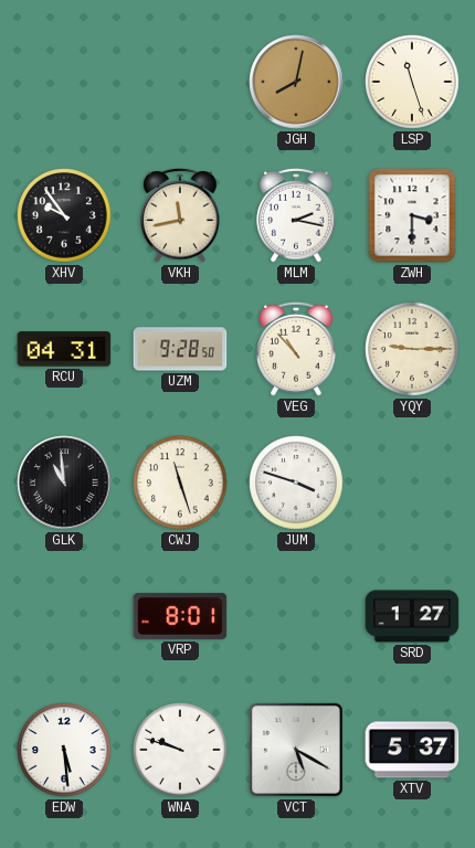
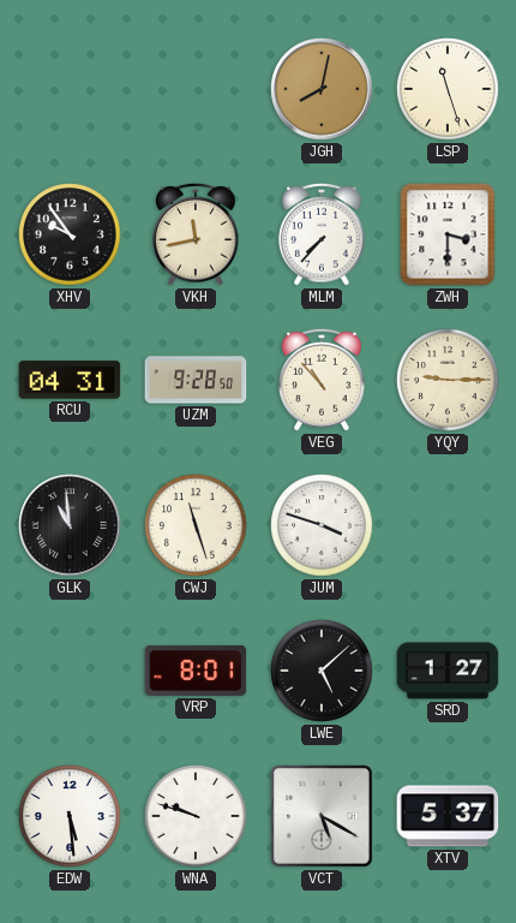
MLM: 2:17 -> 7:37 (322, 234)
LWE: none -> 5:08 (322, 671)
